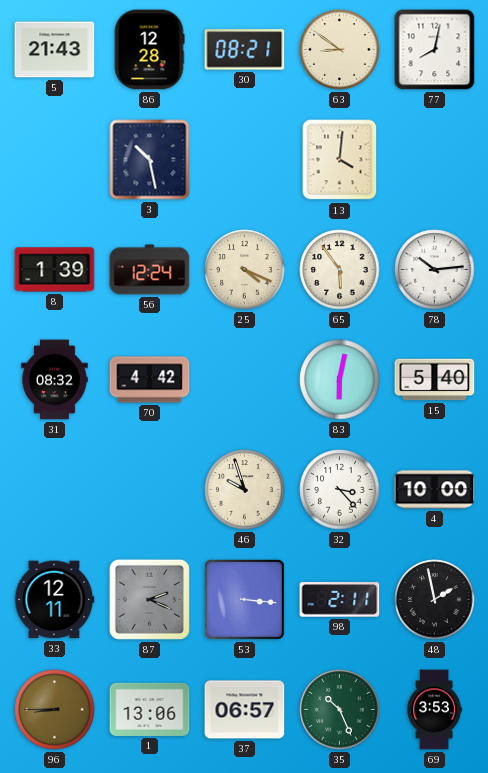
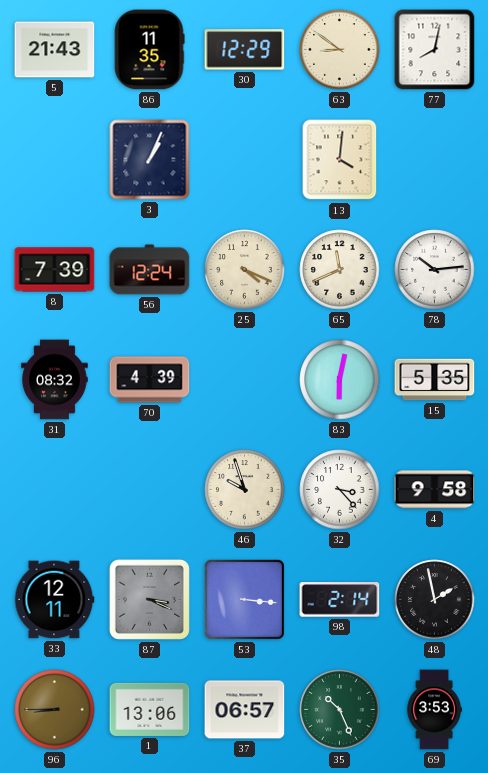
86: 12:28 -> 11:35 (149, 50)
30: 08:21 -> 12:29 (245, 50)
3: 10:28 -> 1:04 (150, 160)
8: 1:39 -> 7:39 (55, 270)
65: 5:54 -> 11:41 (340, 270)
70: 4:42 -> 4:39 (150, 380)
15: 5:40 -> 5:35 (435, 380)
4: 10:00 -> 9:58 (435, 490)
87: 2:19 -> 3:19 (149, 599)
98: 2:11 -> 2:14 (340, 600)
